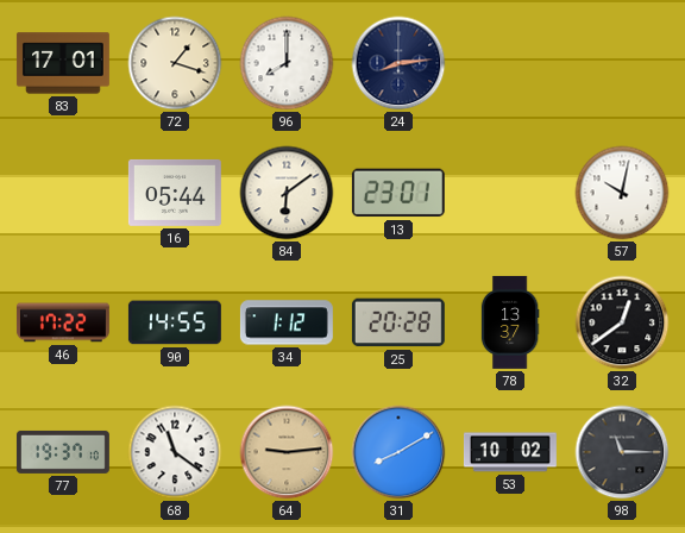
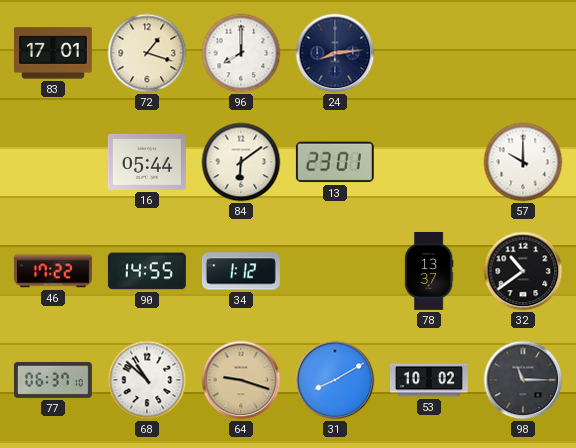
57: 10:02 -> 10:00 (523, 162)
25: 20:28 -> none (398, 322)
32: 12:39 -> 10:39 (523, 271)
77: 19:37 -> 06:37 (53, 380)
68: 11:21 -> 10:52 (147, 380)
64: 9:14 -> 9:18 (241, 380)
